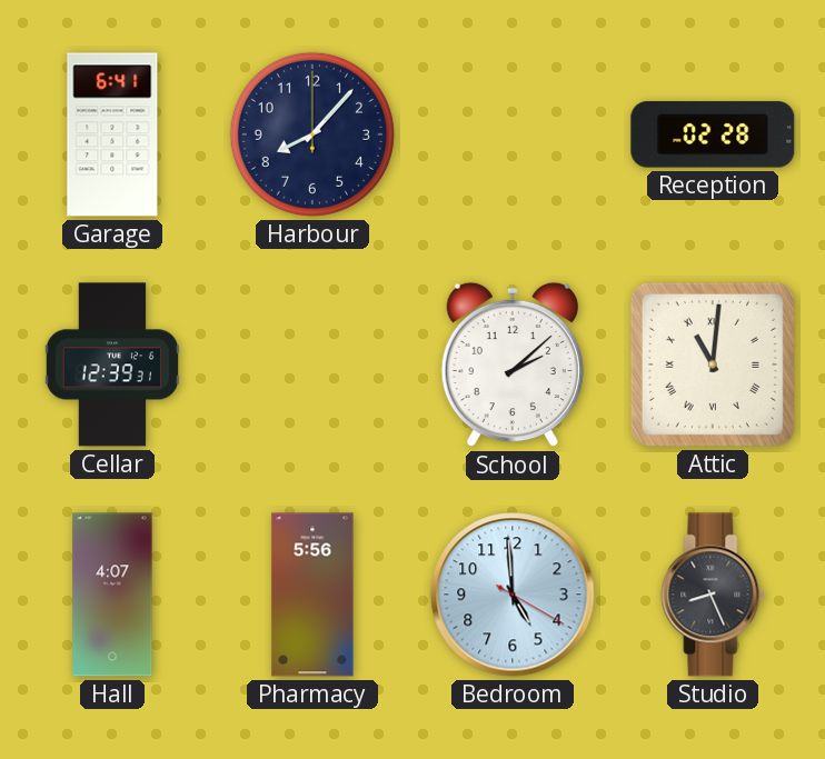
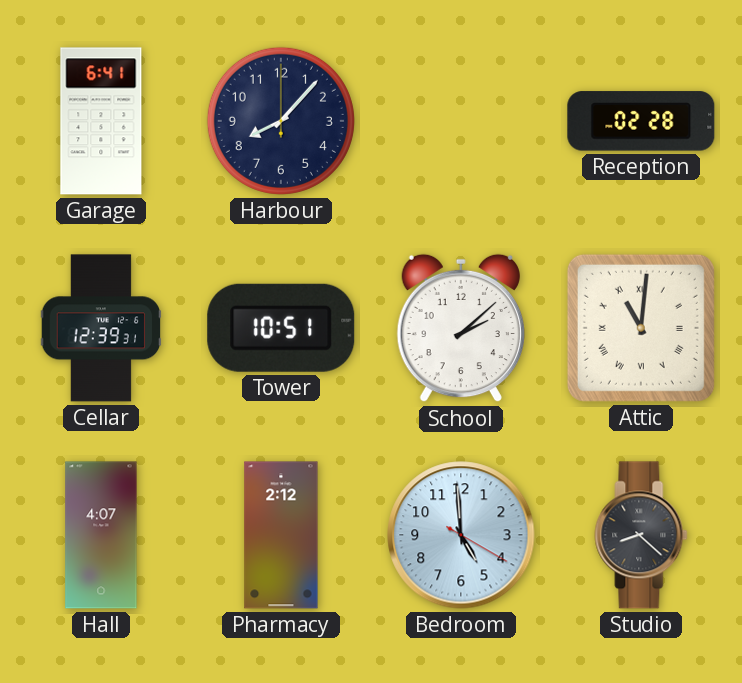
Tower: none -> 10:51 (281, 328)
Pharmacy: 5:56 -> 2:12 (281, 535)
Studio: 8:26 -> 8:22 (641, 535)
